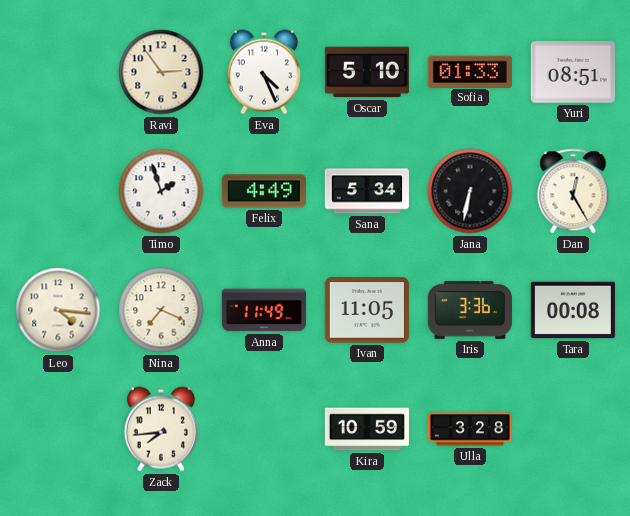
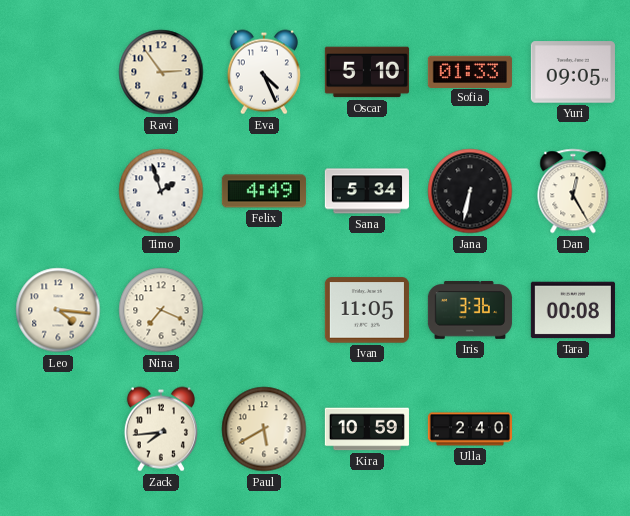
Yuri: 08:51 -> 09:05 (573, 72)
Anna: 11:49 -> none (264, 310)
Paul: none -> 5:40 (264, 429)
Ulla: 3:28 -> 2:40 (469, 429)
